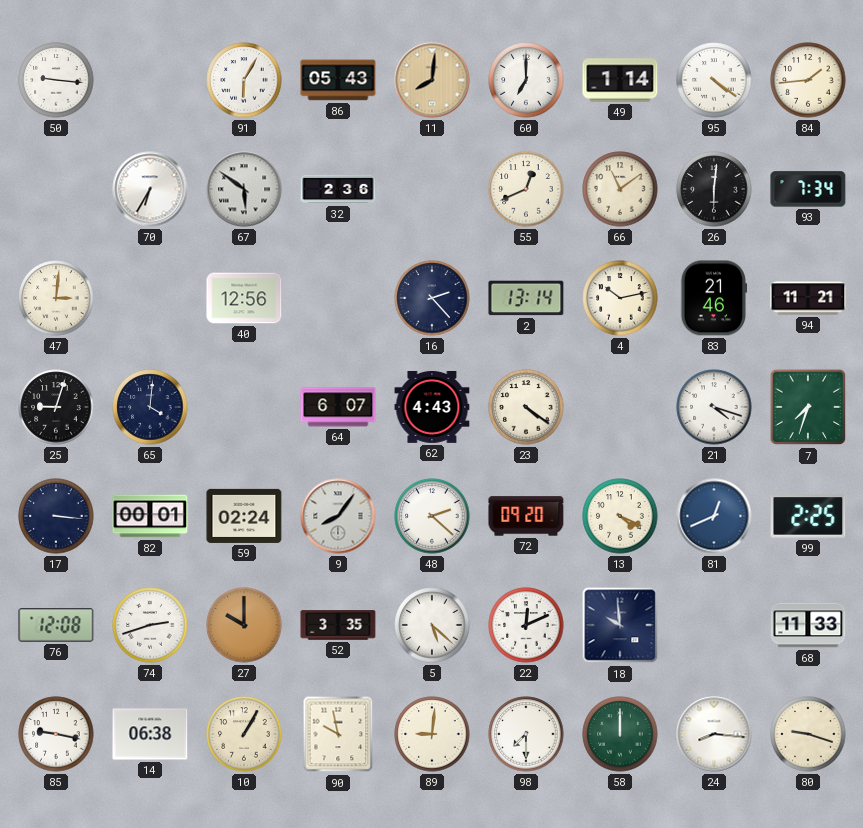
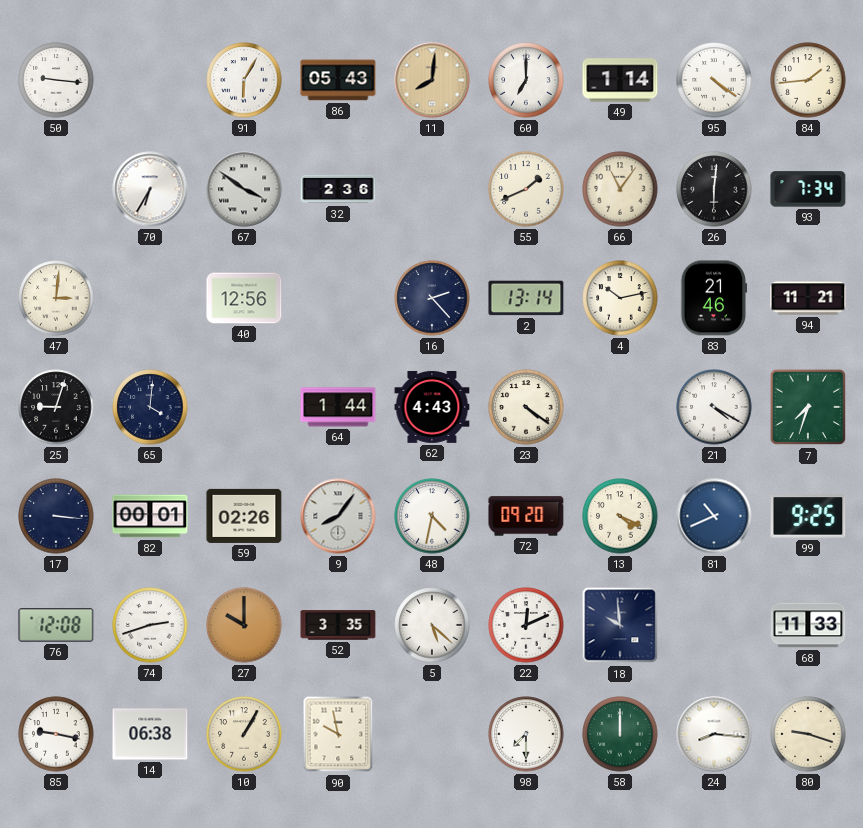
67: 5:51 -> 3:51 (244, 189)
55: 12:41 -> 1:41 (526, 189)
66: 11:09 -> 11:06 (620, 189)
64: 6:07 -> 1:44 (338, 407)
21: 4:18 -> 4:20 (714, 407)
59: 02:24 -> 02:26 (244, 516)
48: 2:22 -> 4:32 (432, 516)
81: 12:41 -> 10:41 (714, 516)
99: 2:25 -> 9:25 (808, 516)
89: 9:01 -> none (432, 734)
